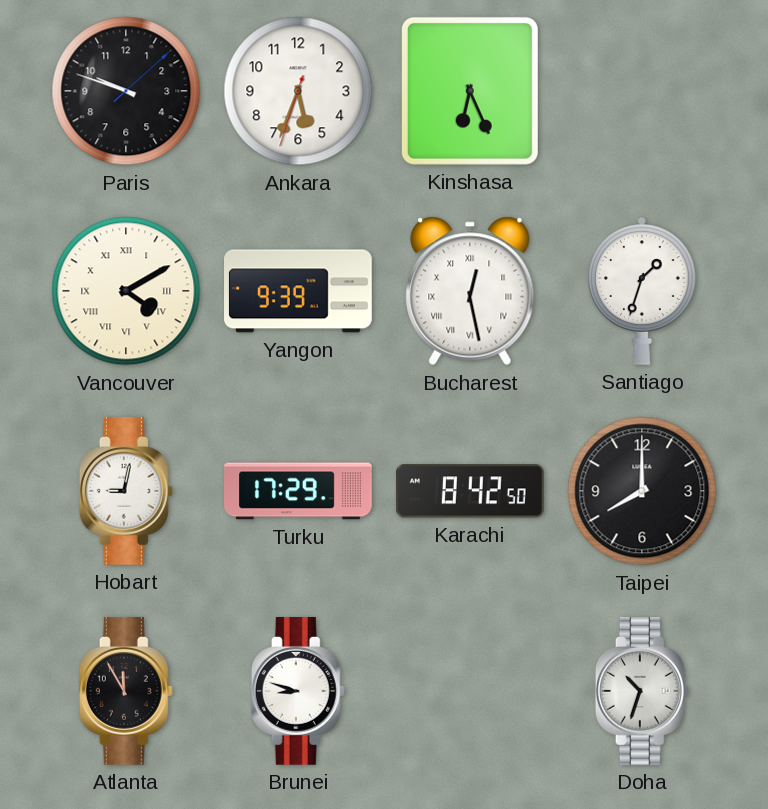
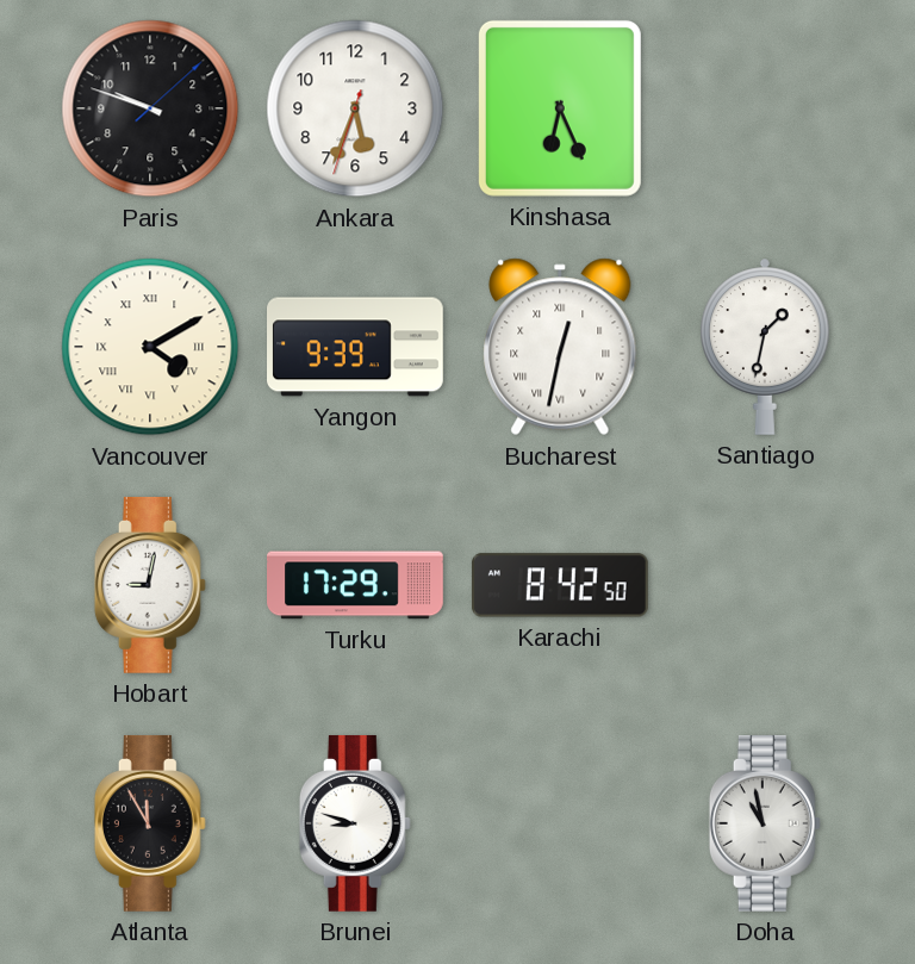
Bucharest: 12:28 -> 12:32 (560, 347)
Santiago: 1:33 -> 1:32 (765, 347)
Taipei: 8:00 -> none (642, 491)
Doha: 10:33 -> 10:58 (765, 823)
